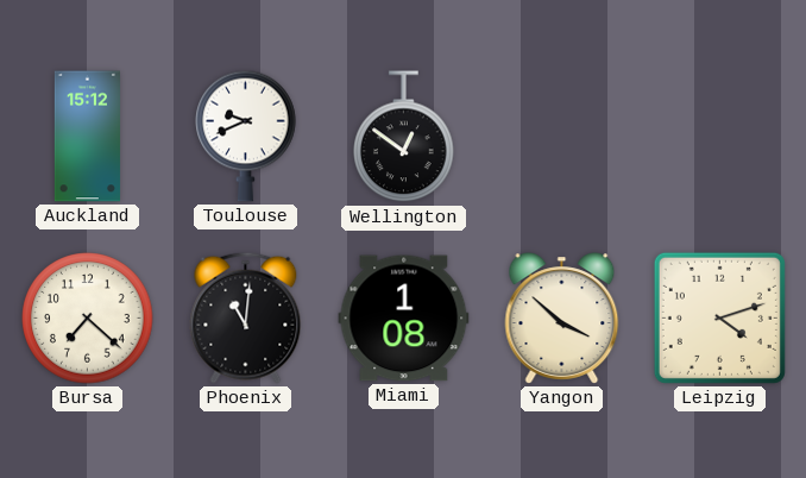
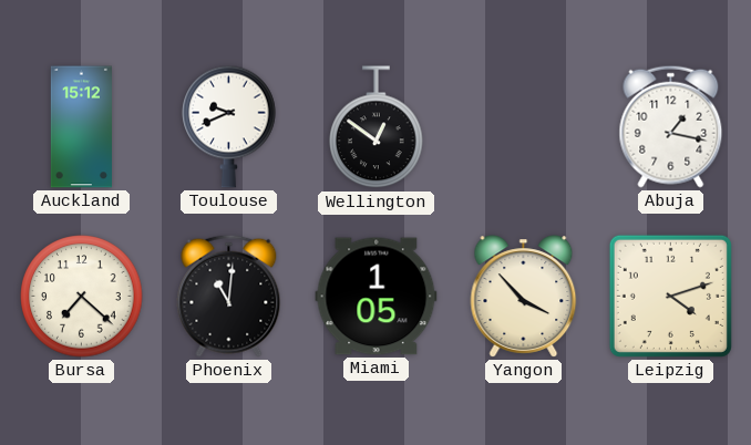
Abuja: none -> 1:17 (671, 126)
Miami: 1:08 -> 1:05 (377, 297)
Yangon: 3:52 -> 3:53 (524, 297)
